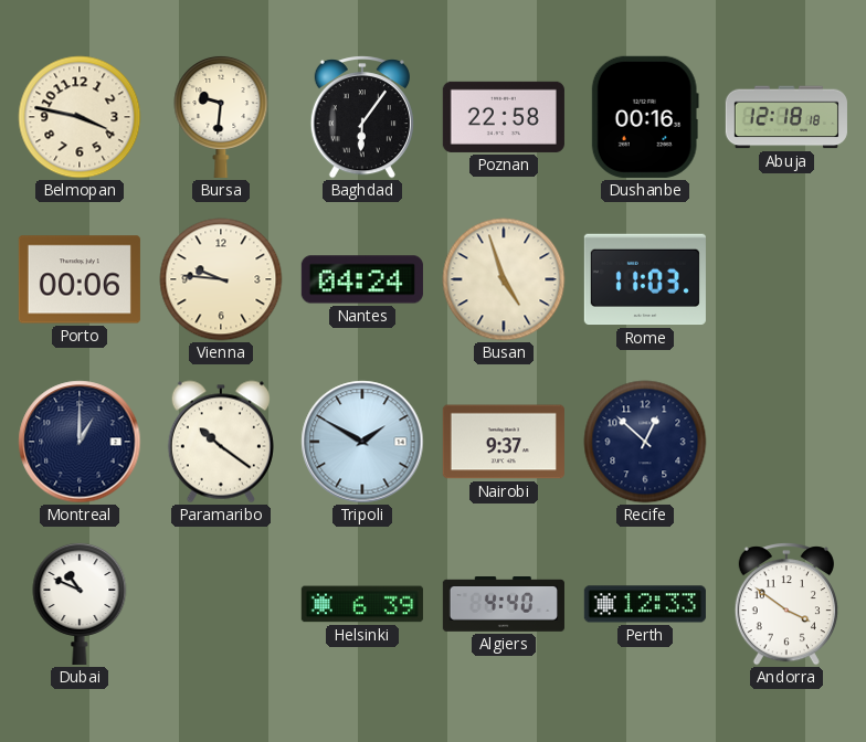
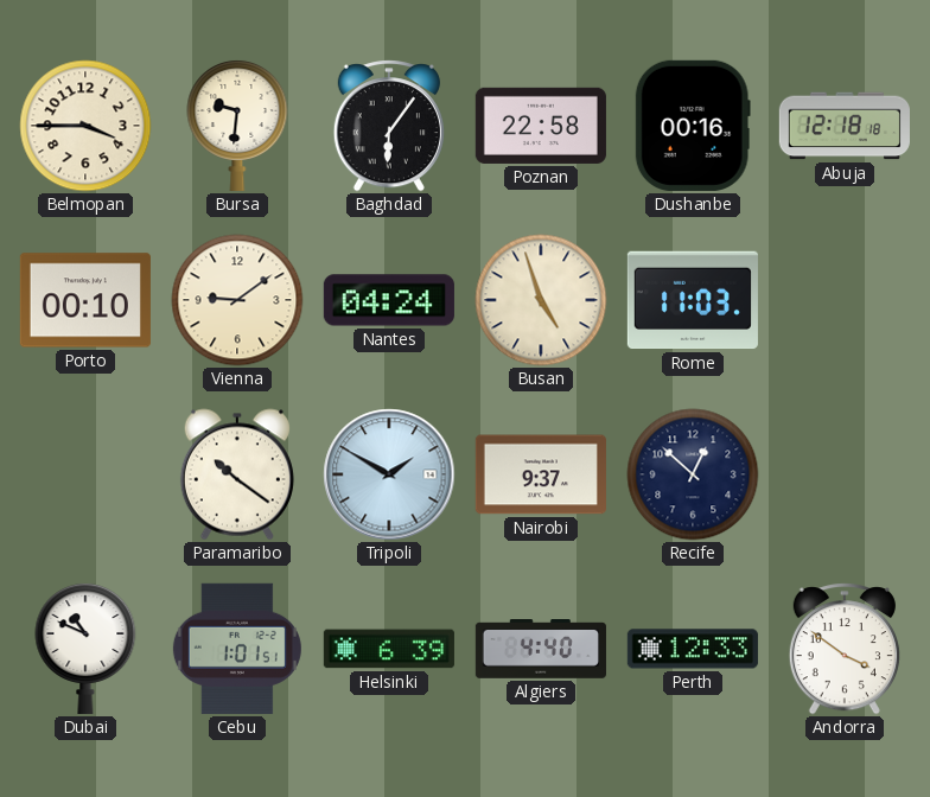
Belmopan: 3:47 -> 3:45 (85, 126)
Porto: 00:06 -> 00:10 (85, 300)
Vienna: 9:46 -> 9:09 (237, 300)
Montreal: 1:00 -> none (80, 442)
Cebu: none -> 1:01 (237, 649)
